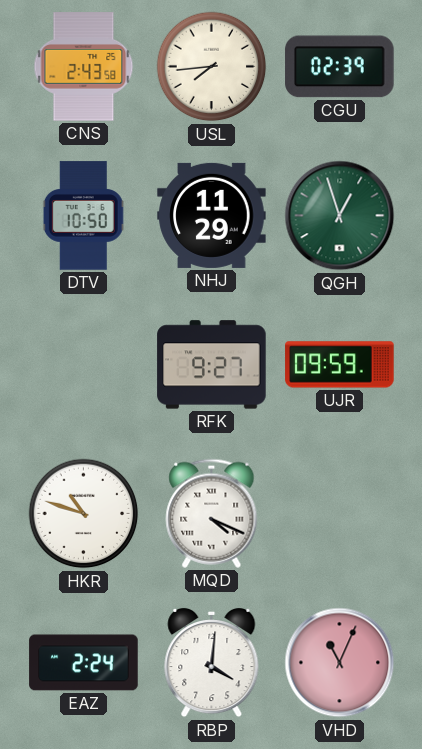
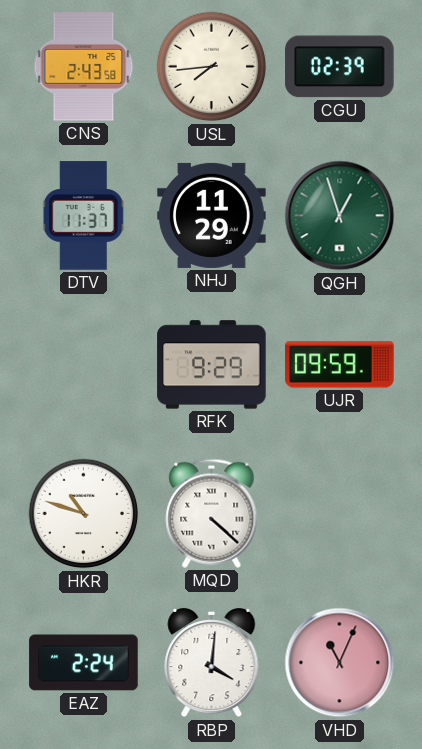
DTV: 10:50 -> 11:37 (84, 216)
RFK: 9:27 -> 9:29 (212, 365)
MQD: 4:19 -> 4:22 (212, 513)
